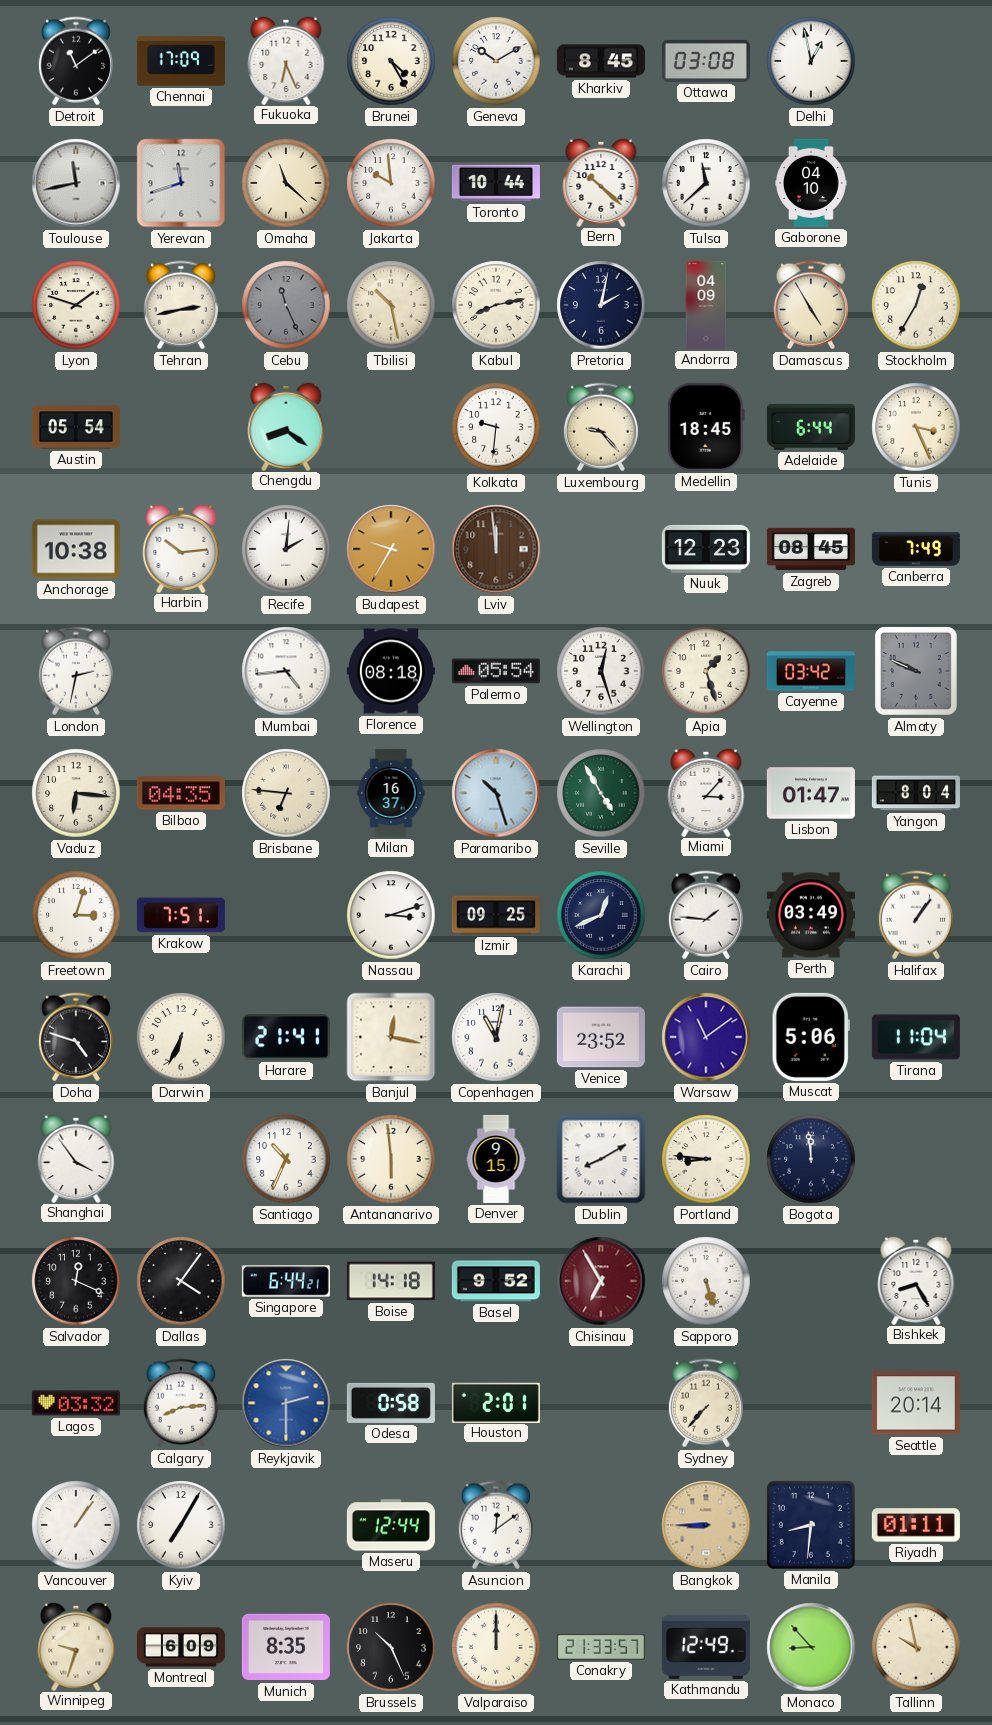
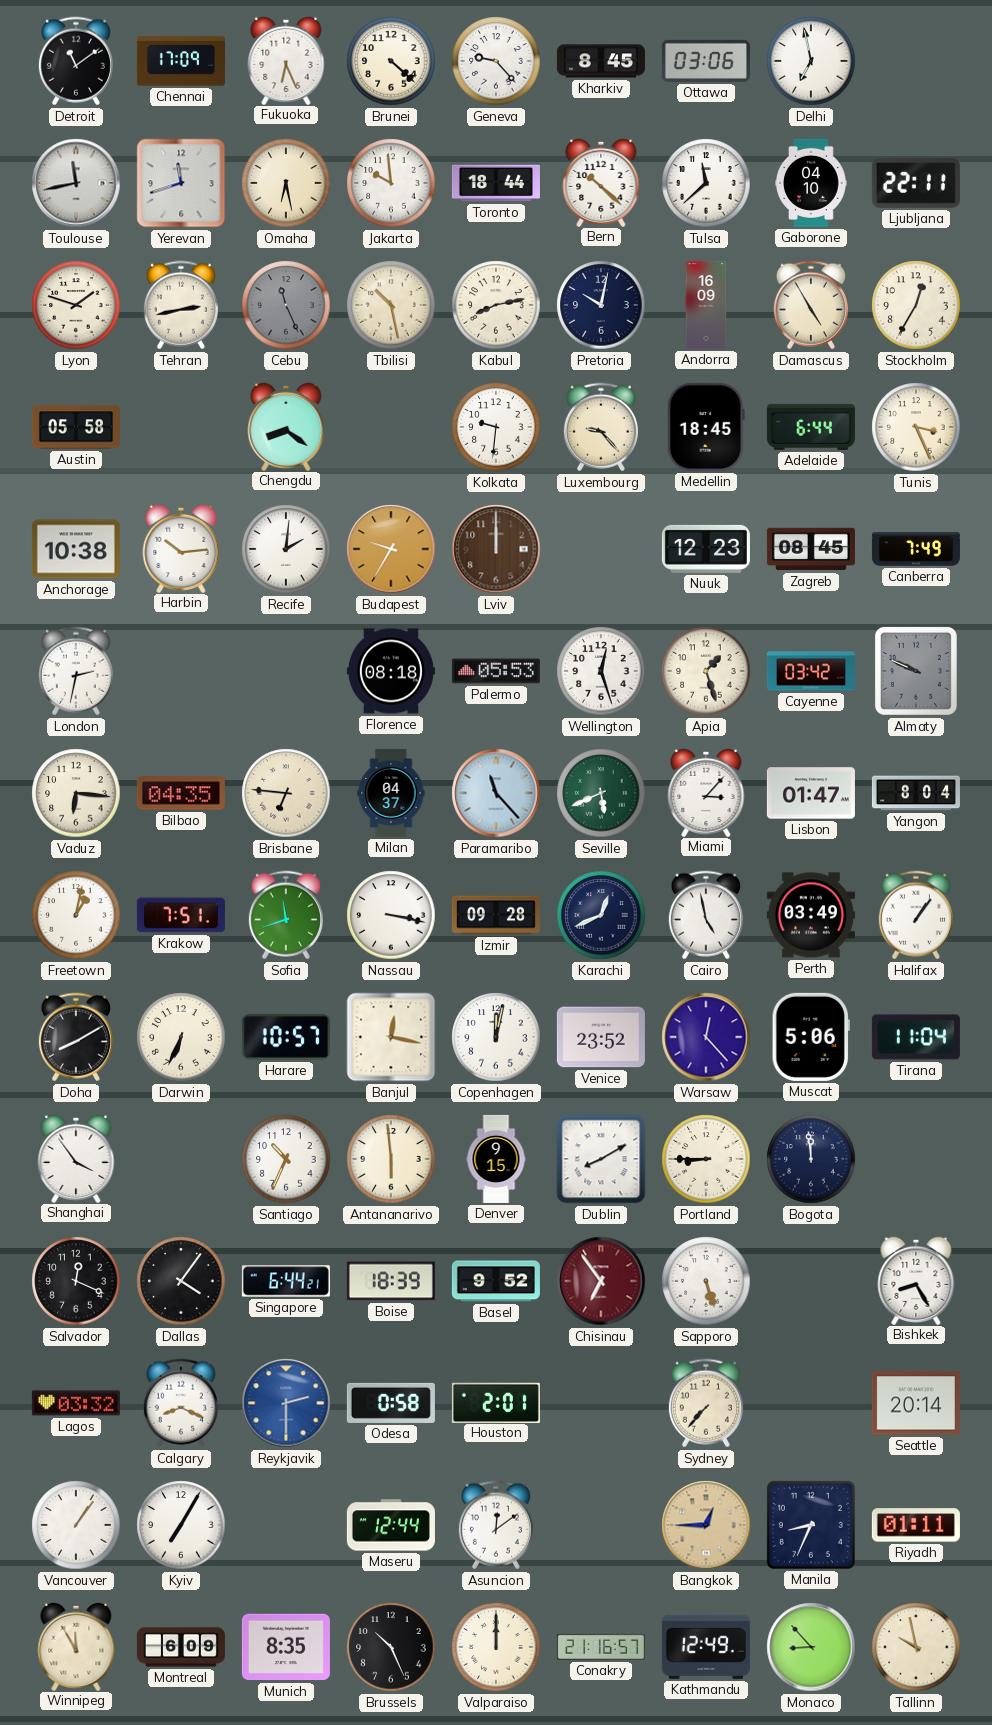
Brunei: 4:25 -> 4:22 (391, 61)
Geneva: 10:10 -> 9:23 (496, 61)
Ottawa: 03:08 -> 03:06 (706, 61)
Delhi: 12:58 -> 6:58 (811, 61)
Omaha: 11:22 -> 6:28 (286, 183)
Toronto: 10:44 -> 18:44 (496, 183)
Ljubljana: none -> 22:11 (916, 183)
Pretoria: 2:02 -> 10:02 (601, 305)
Andorra: 04:09 -> 16:09 (706, 305)
Austin: 05:54 -> 05:58 (76, 427)
Lviv: 11:59 -> 12:00 (496, 549)
Mumbai: 4:44 -> none (286, 671)
Palermo: 05:54 -> 05:53 (496, 671)
Milan: 16:37 -> 04:37 (391, 793)
Paramaribo: 10:27 -> 11:23 (496, 793)
Seville: 4:55 -> 5:41 (601, 793)
Freetown: 3:03 -> 1:02 (76, 915)
Sofia: none -> 11:42 (286, 915)
Nassau: 3:12 -> 3:17 (391, 915)
Izmir: 09:25 -> 09:28 (496, 915)
Cairo: 1:46 -> 4:58 (706, 915)
Doha: 4:48 -> 8:10 (76, 1037)
Harare: 21:41 -> 10:57 (286, 1037)
Copenhagen: 11:02 -> 12:02 (496, 1037)
Warsaw: 11:09 -> 12:23 (706, 1037)
Portland: 8:46 -> 8:45 (706, 1159)
Boise: 14:18 -> 18:39 (391, 1281)
Chisinau: 6:55 -> 6:54 (601, 1281)
Calgary: 8:14 -> 8:19 (181, 1403)
Bangkok: 8:45 -> 12:45 (706, 1525)
Manila: 8:31 -> 8:34 (811, 1525)
Winnipeg: 9:33 -> 11:55 (76, 1646)
Conakry: 21:33 -> 21:16 (601, 1647)
